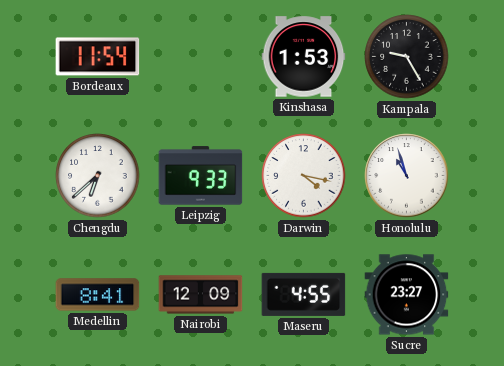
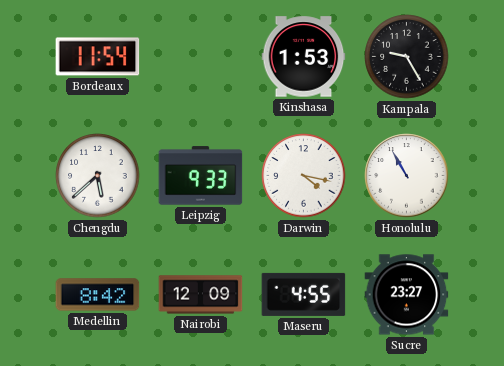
Chengdu: 6:38 -> 5:38 (98, 176)
Honolulu: 10:57 -> 10:55 (407, 176)
Medellin: 8:41 -> 8:42 (98, 295)
